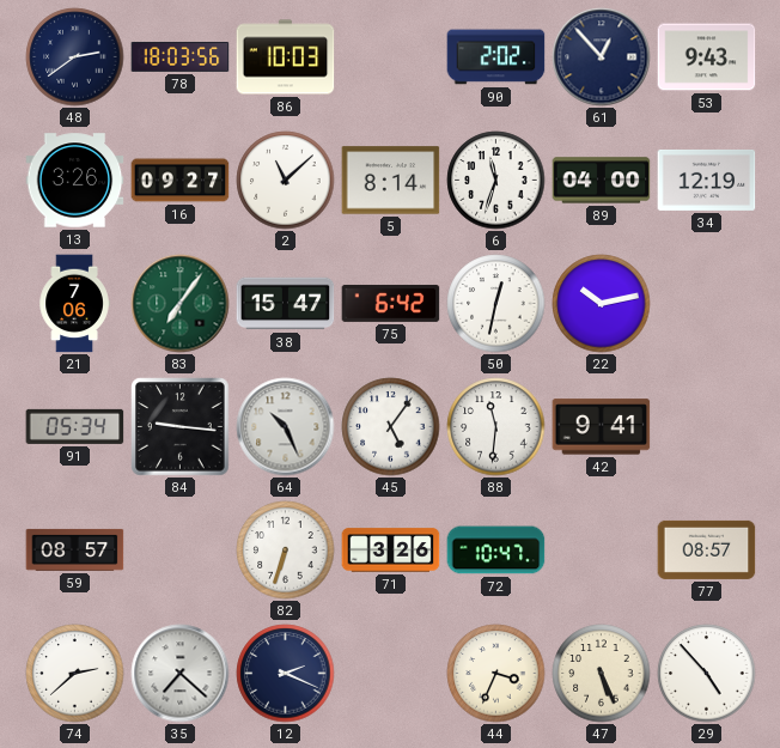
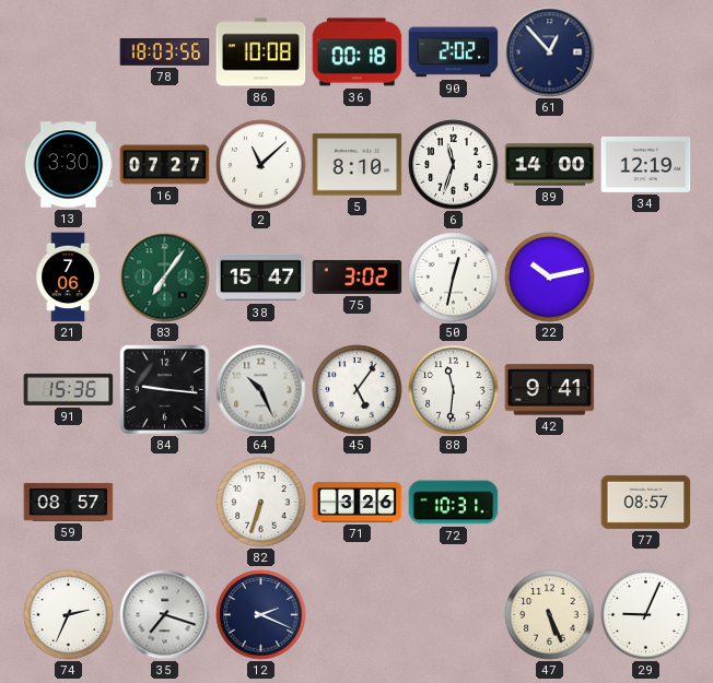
48: 2:39 -> none (75, 57)
86: 10:03 -> 10:08 (261, 52)
36: none -> 00:18 (358, 52)
53: 9:43 -> none (707, 57)
13: 3:26 -> 3:30 (69, 165)
16: 09:27 -> 07:27 (165, 165)
5: 8:14 -> 8:10 (358, 165)
89: 04:00 -> 14:00 (550, 165)
75: 6:42 -> 3:02 (358, 276)
91: 05:34 -> 15:36 (69, 389)
72: 10:47 -> 10:31 (454, 503)
74: 2:38 -> 2:34 (69, 615)
35: 7:22 -> 7:18 (165, 615)
44: 3:34 -> none (496, 674)
29: 4:53 -> 9:04 (646, 615)
